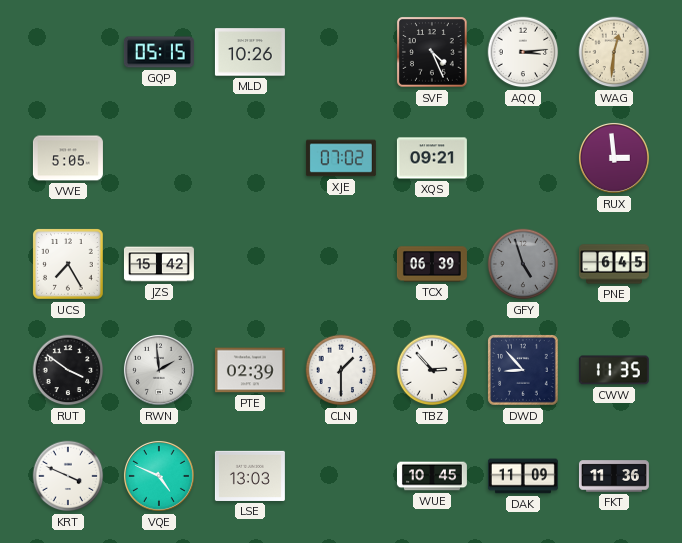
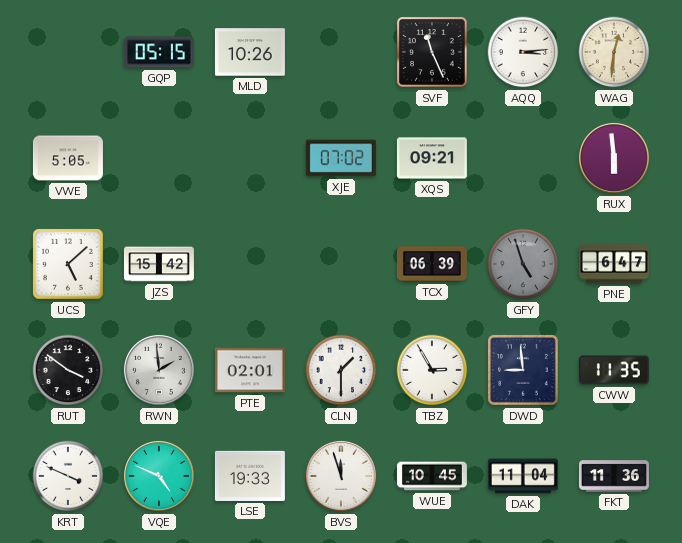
SVF: 4:26 -> 11:26 (433, 53)
RUX: 2:59 -> 5:59 (614, 158)
UCS: 7:25 -> 5:08 (69, 265)
PNE: 6:45 -> 6:47 (614, 264)
PTE: 02:39 -> 02:01 (250, 370)
TBZ: 2:53 -> 2:55 (432, 370)
DWD: 8:53 -> 8:59 (524, 371)
LSE: 13:03 -> 19:33 (250, 476)
BVS: none -> 11:57 (341, 476)
DAK: 11:09 -> 11:04 (523, 476)
